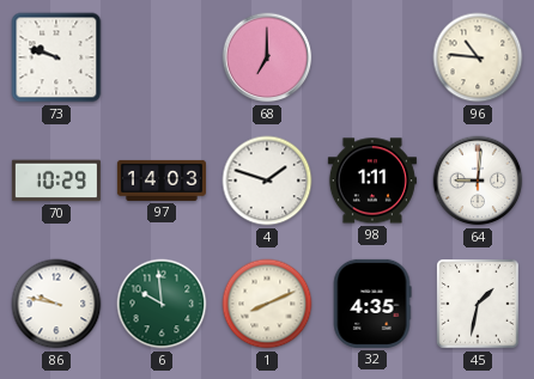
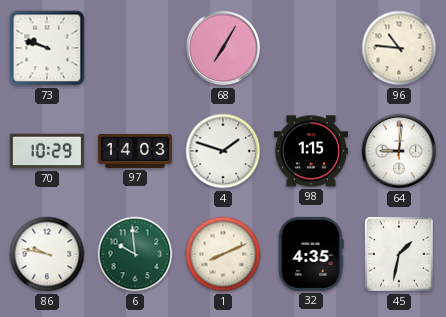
68: 7:00 -> 7:05 (223, 48)
98: 1:11 -> 1:15 (311, 151)
